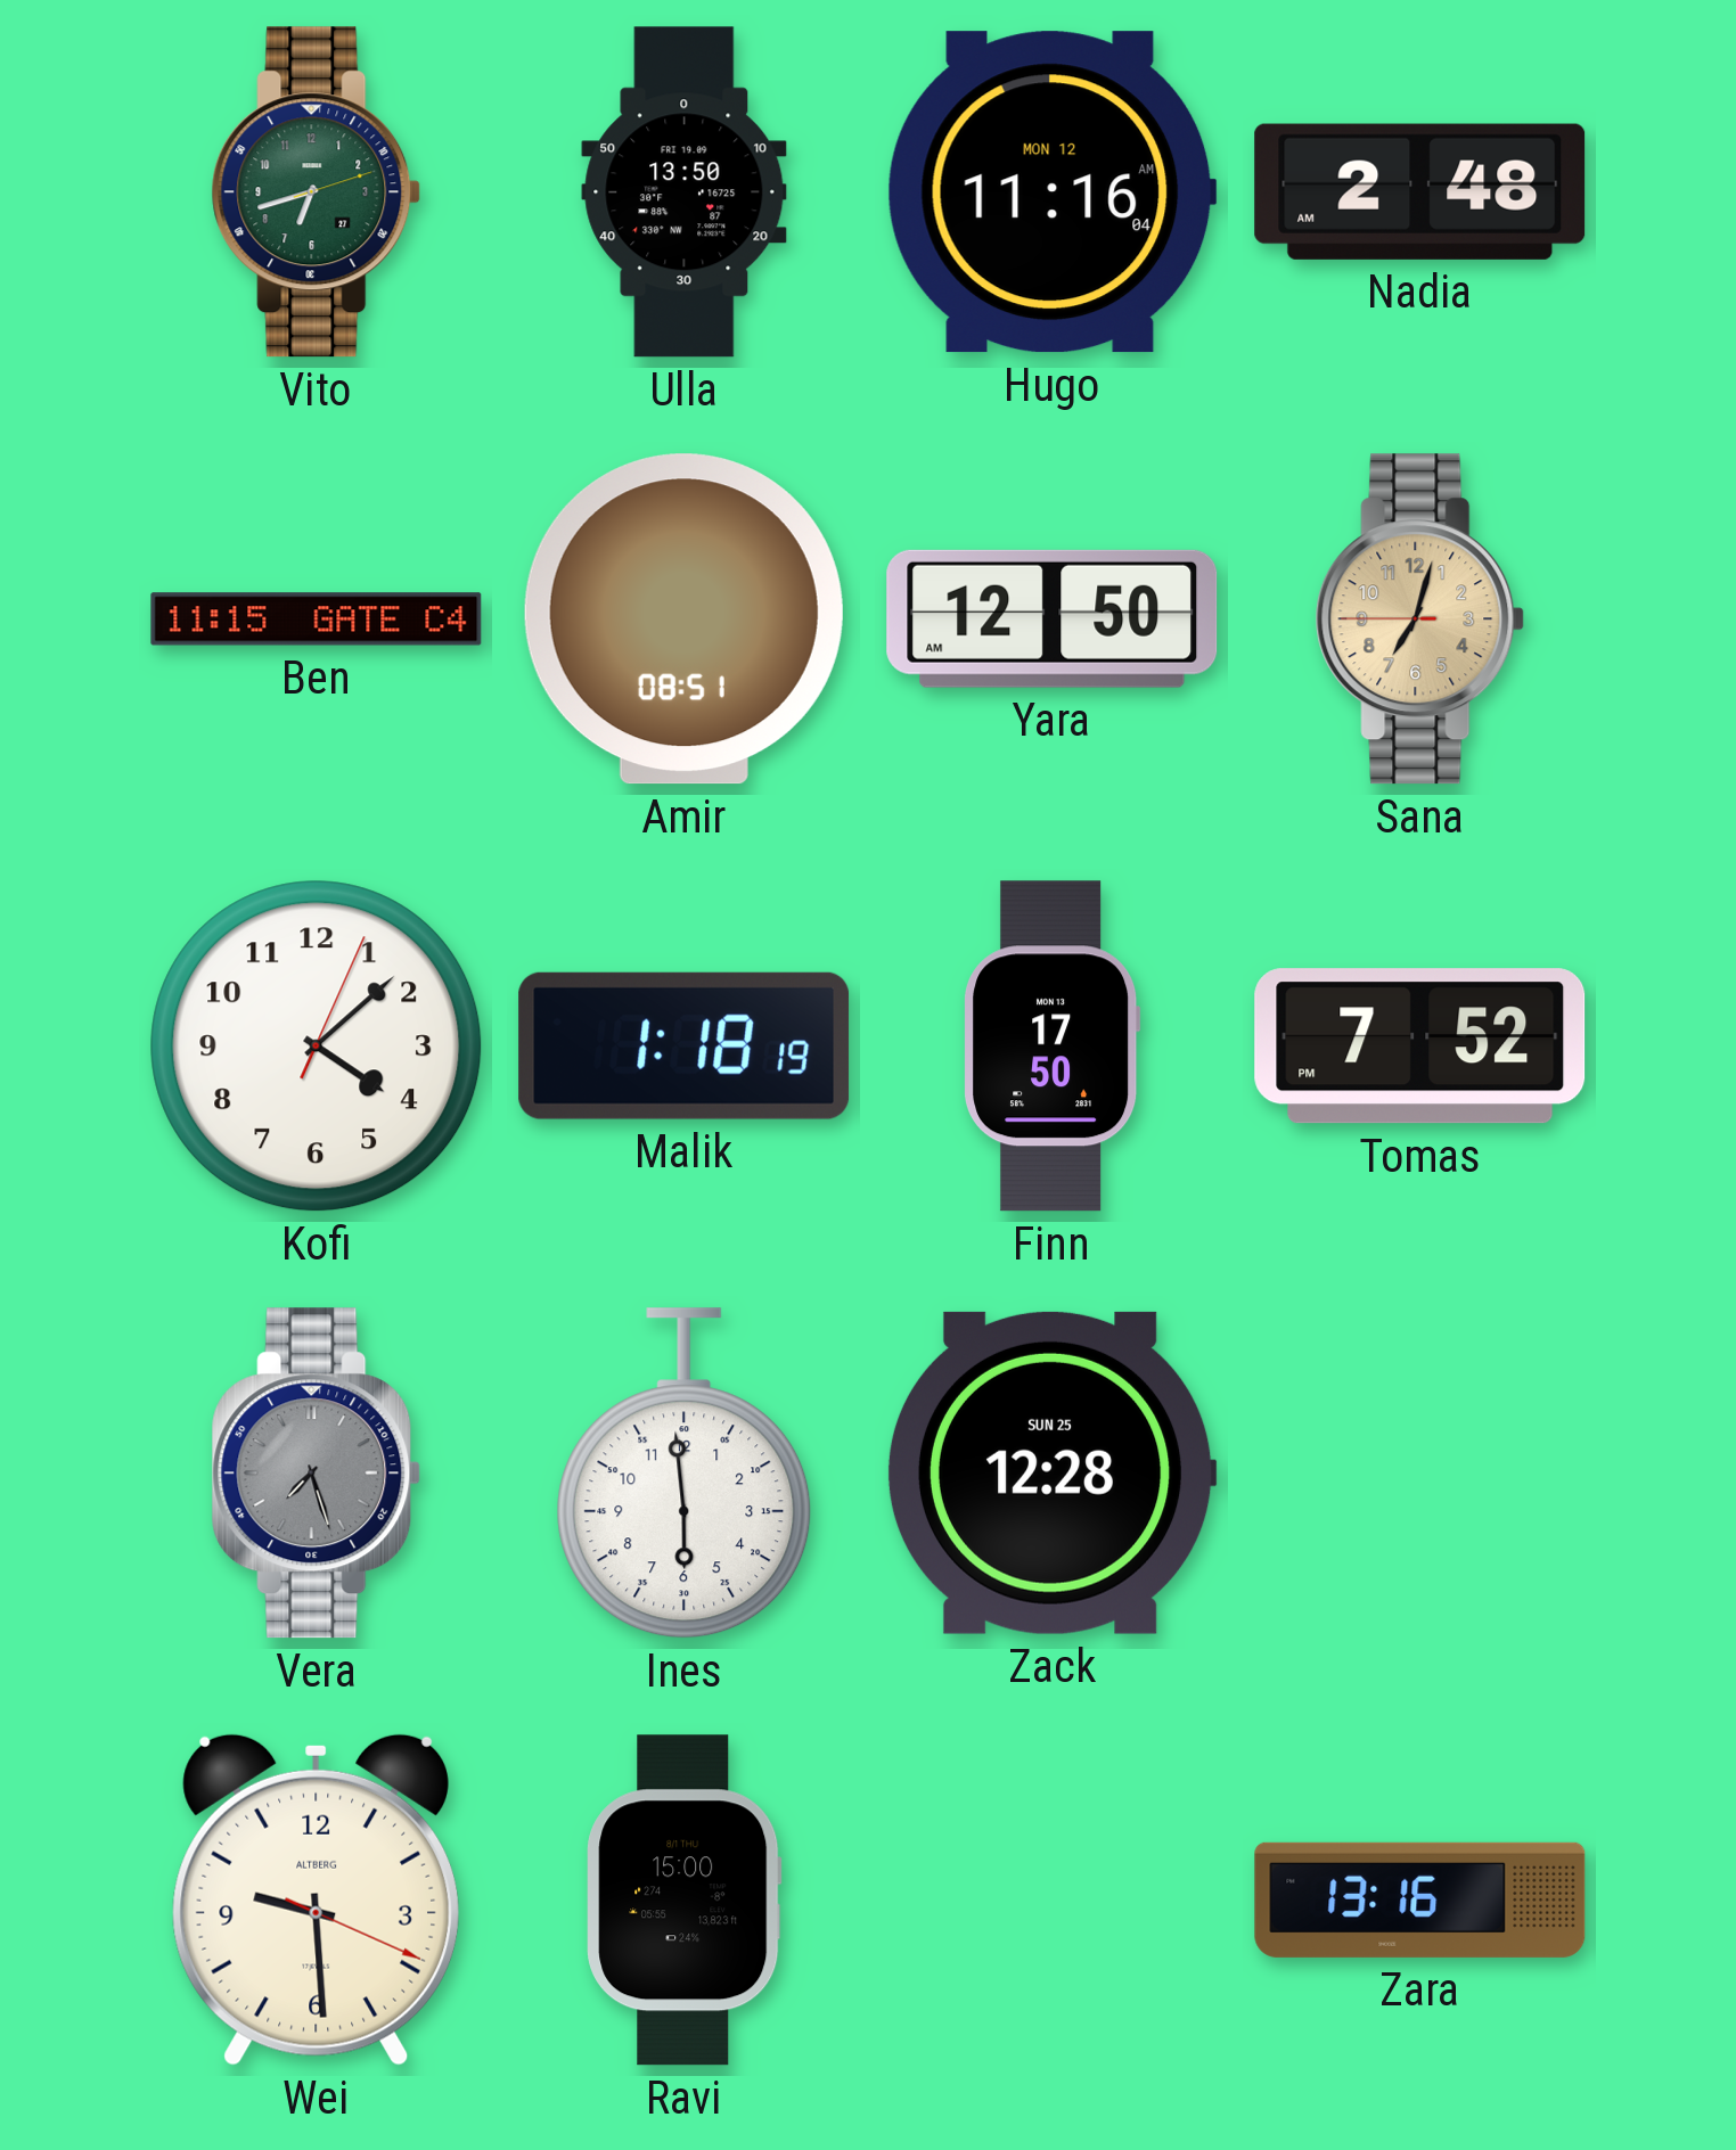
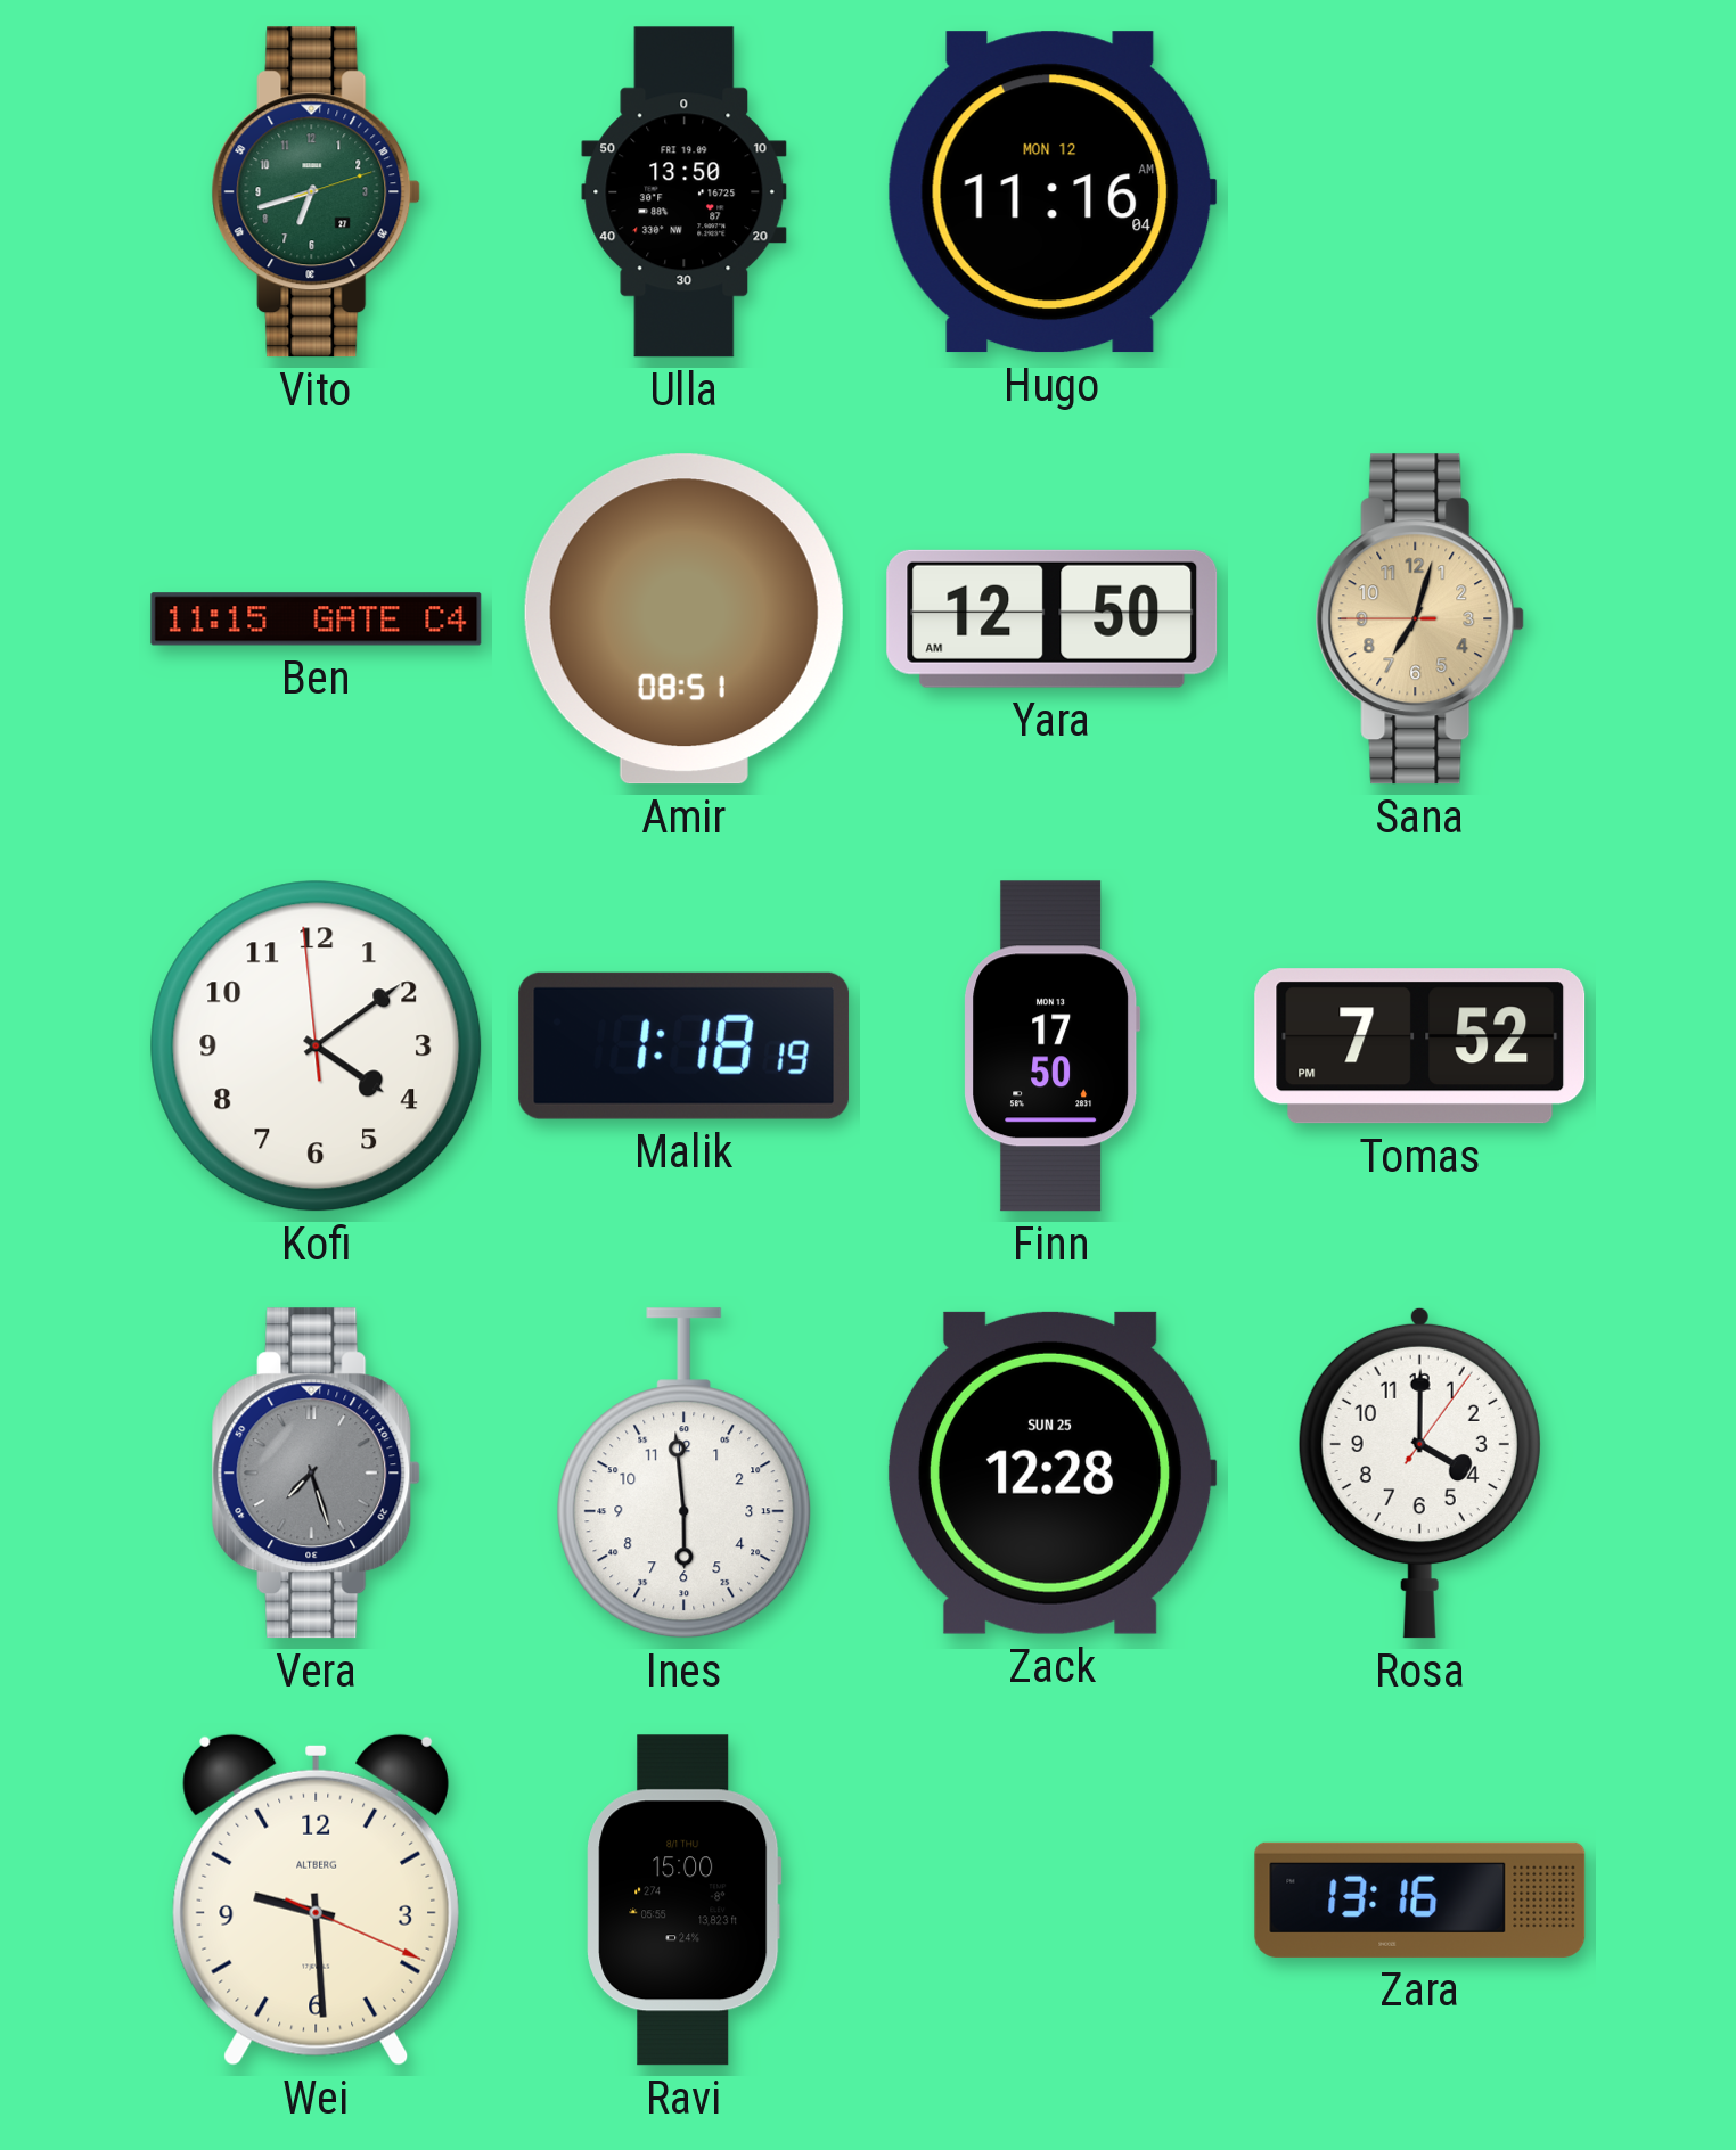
Nadia: 2:48 -> none (1420, 191)
Kofi: 4:08:04 -> 4:08:59 (317, 1047)
Rosa: none -> 4:00 (1419, 1472)
